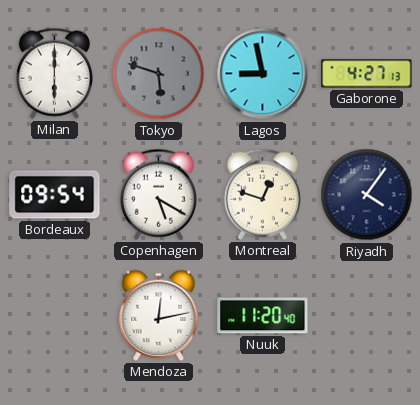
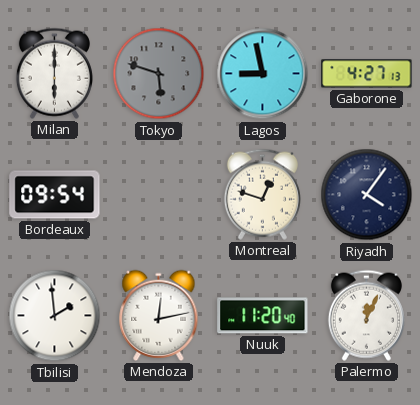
Copenhagen: 5:20 -> none (158, 194)
Tbilisi: none -> 1:59 (55, 316)
Palermo: none -> 12:04 (366, 315)
